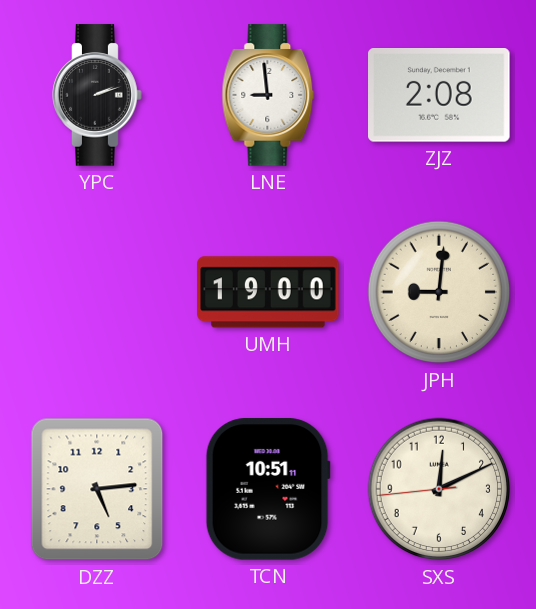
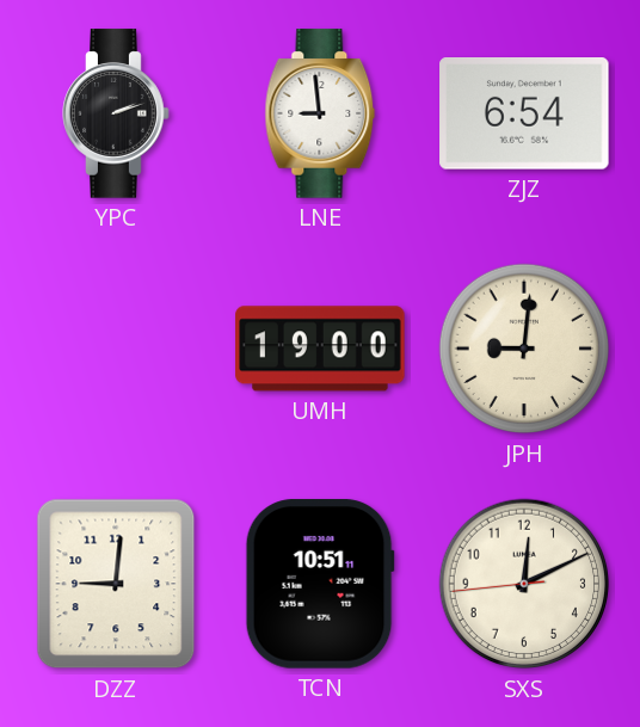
ZJZ: 2:08 -> 6:54 (524, 115)
DZZ: 5:14 -> 9:01 (116, 584)
